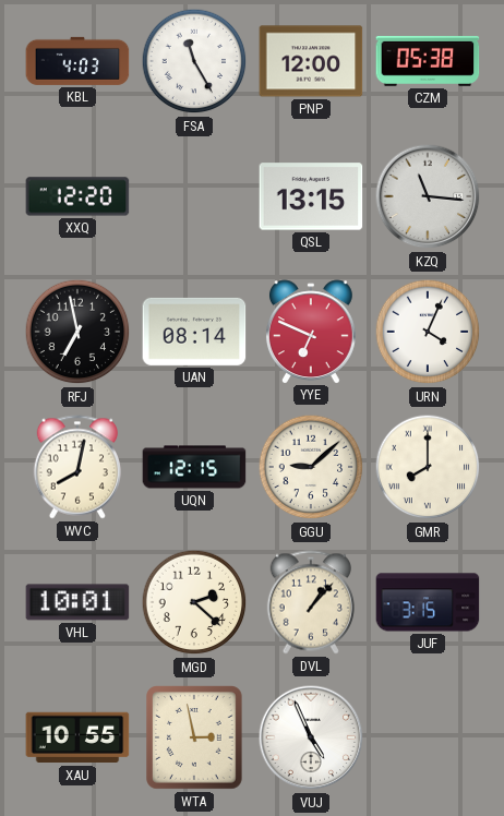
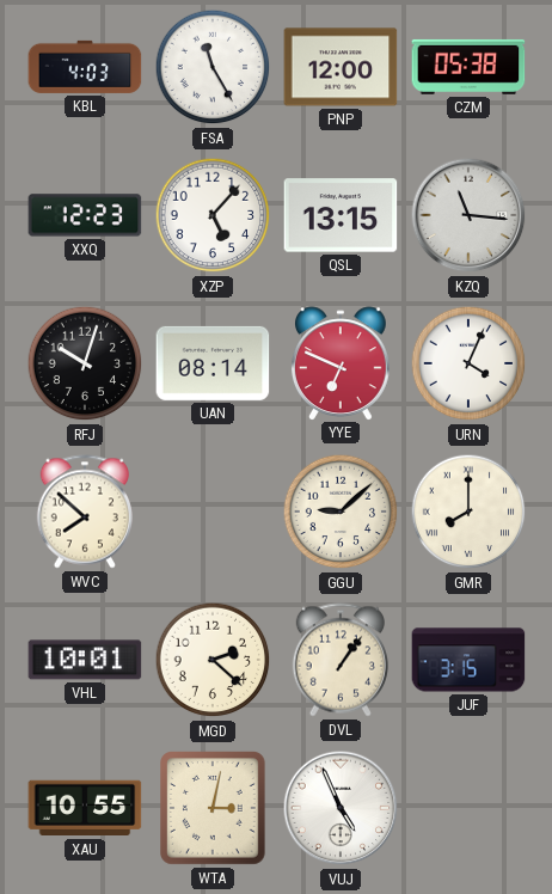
XXQ: 12:20 -> 12:23 (85, 215)
XZP: none -> 5:07 (213, 215)
RFJ: 6:58 -> 10:03 (85, 363)
WVC: 8:02 -> 7:52 (84, 512)
UQN: 12:15 -> none (194, 467)
DVL: 1:07 -> 1:06 (339, 660)
WTA: 2:58 -> 3:02 (214, 809)
